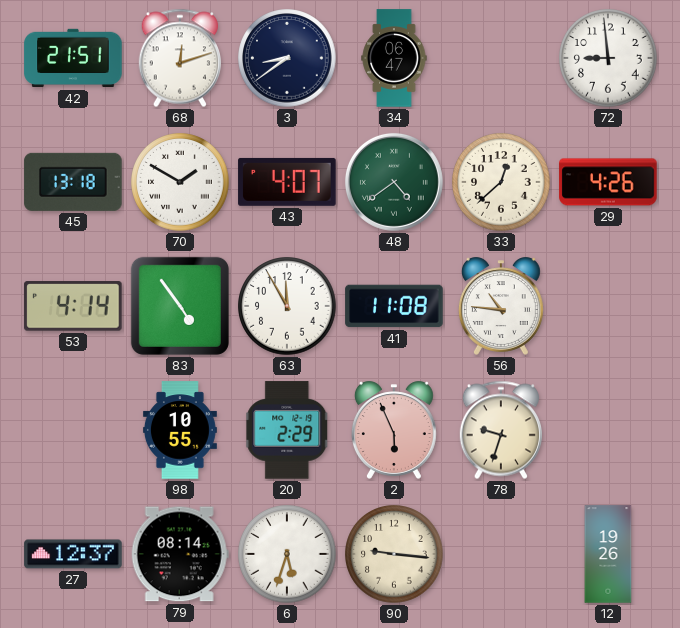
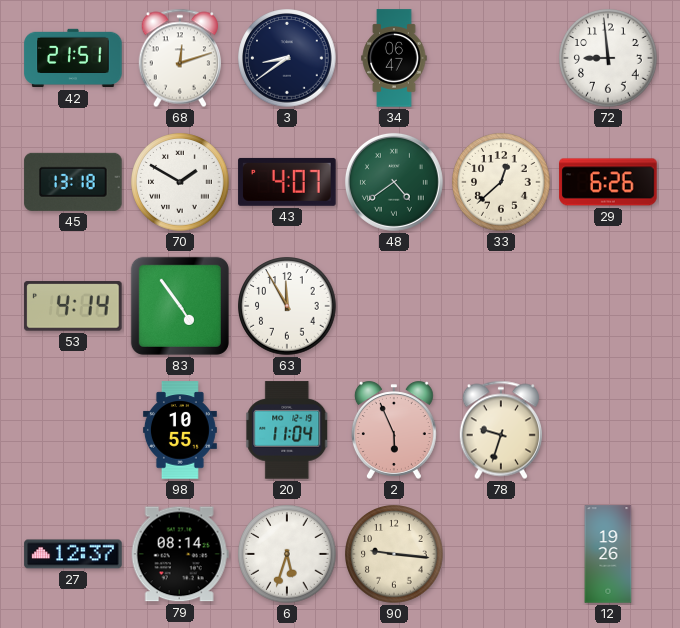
29: 4:26 -> 6:26 (608, 182)
41: 11:08 -> none (394, 306)
56: 10:46 -> none (501, 306)
20: 2:29 -> 11:04 (287, 430)
